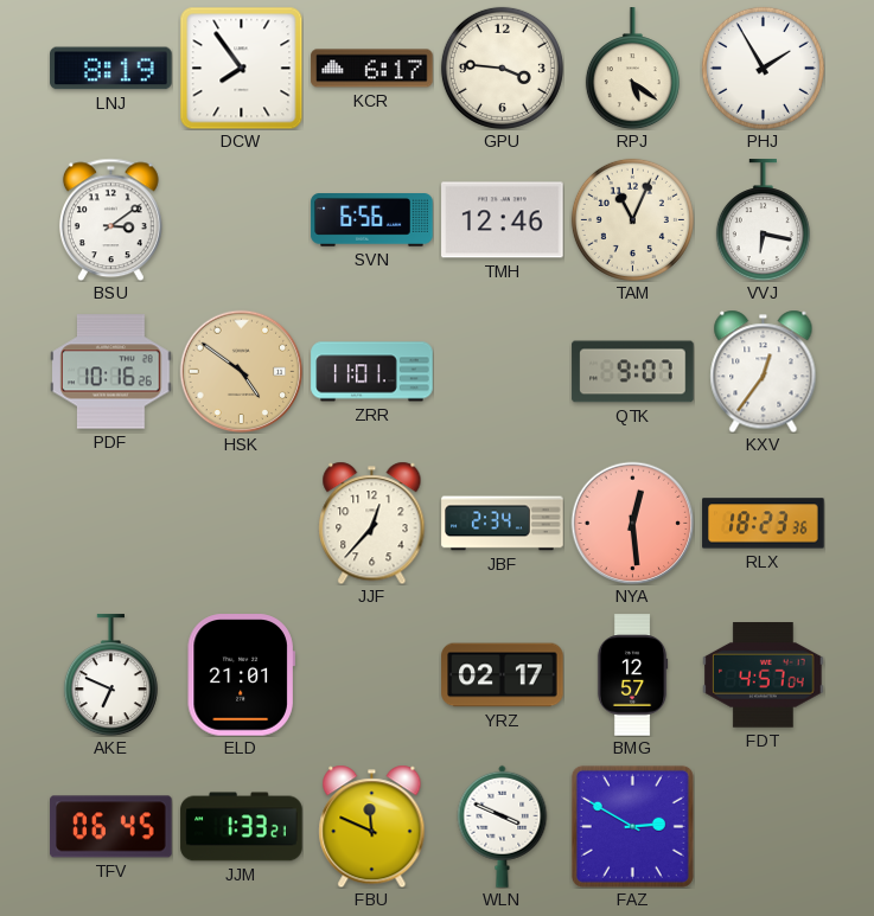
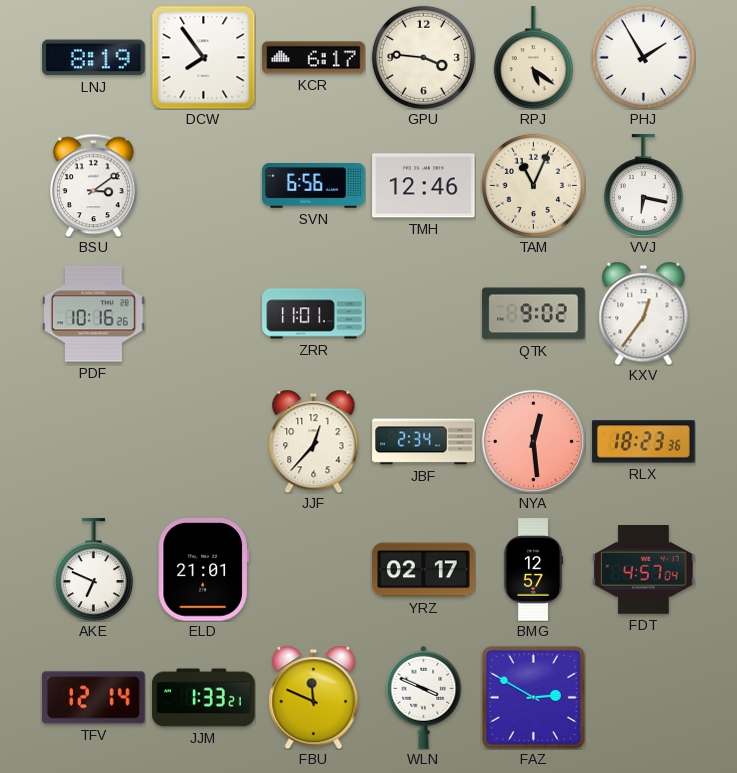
HSK: 4:51 -> none (241, 371)
QTK: 9:07 -> 9:02 (534, 314)
TFV: 06:45 -> 12:14 (94, 698)
